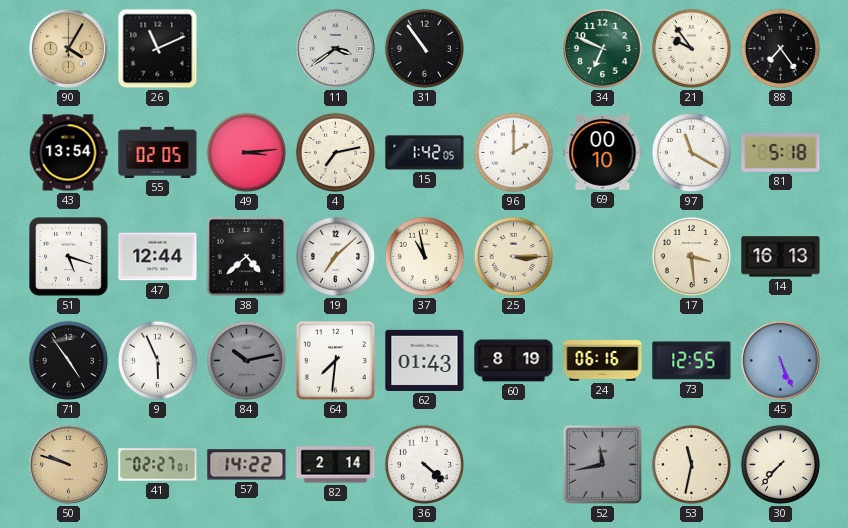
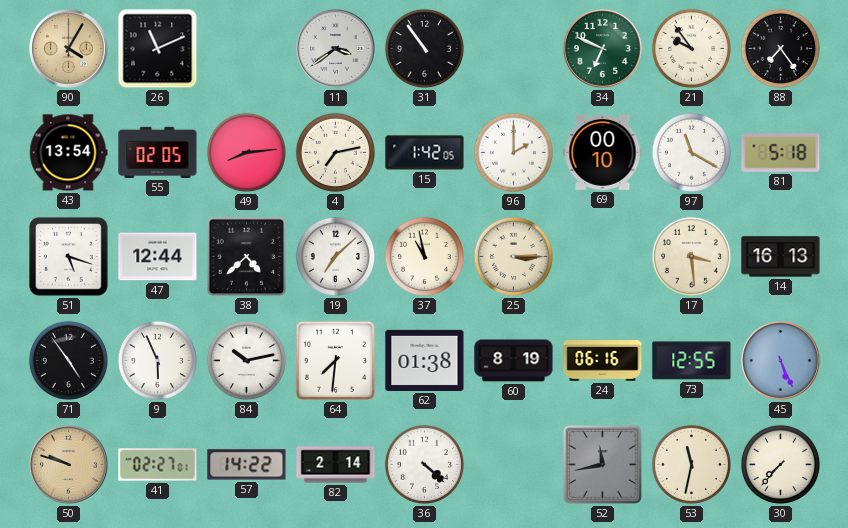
49: 3:14 -> 8:14 (246, 152)
84 dial: grey -> white (246, 360)
62: 01:43 -> 01:38 (425, 360)
